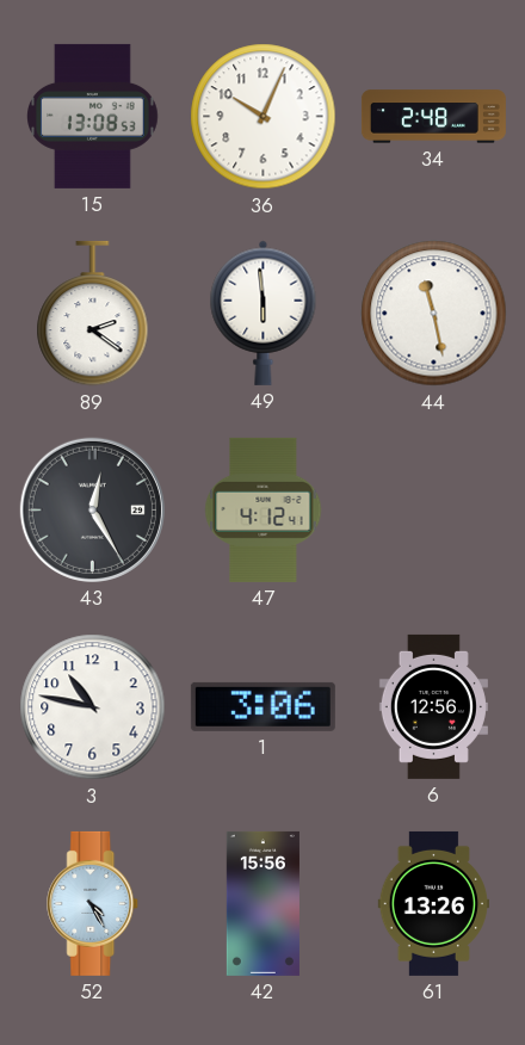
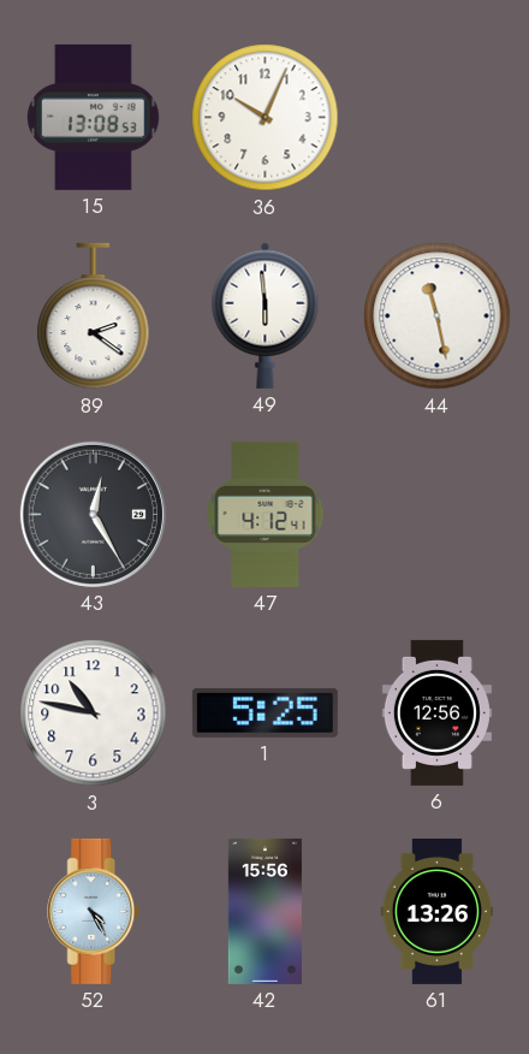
34: 2:48 -> none (433, 117)
1: 3:06 -> 5:25 (264, 712)
